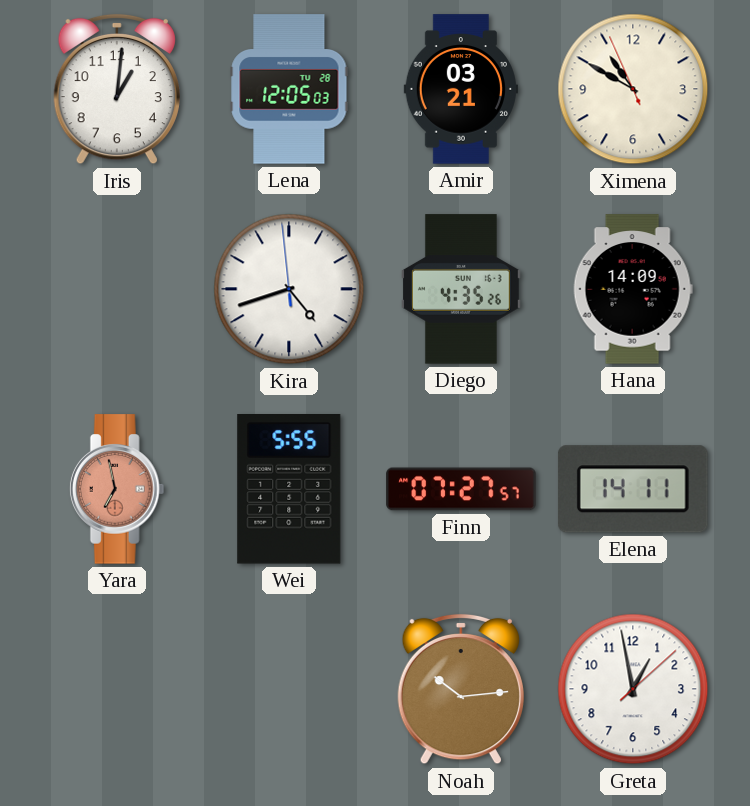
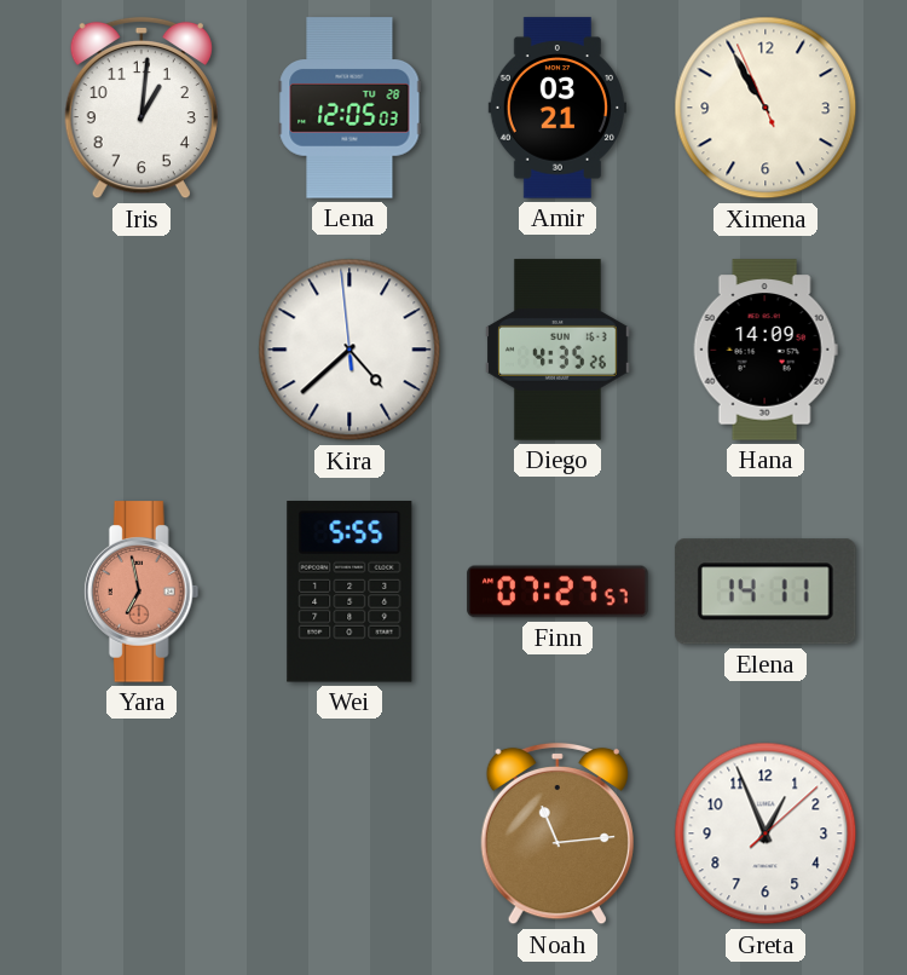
Ximena: 10:49 -> 10:54 (766, 108)
Kira: 4:41 -> 4:37 (349, 350)
Noah: 10:14 -> 11:14 (558, 833)
Greta: 12:58 -> 12:56 (766, 833)
